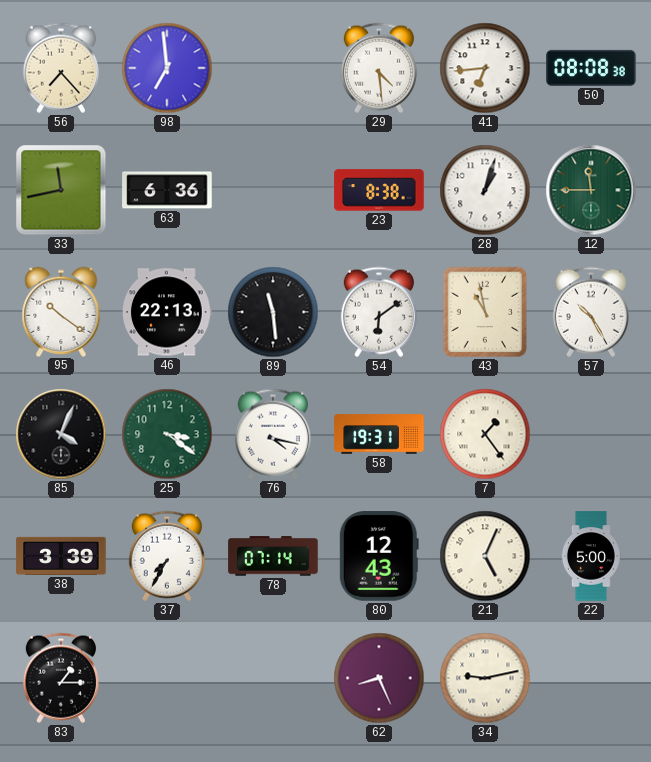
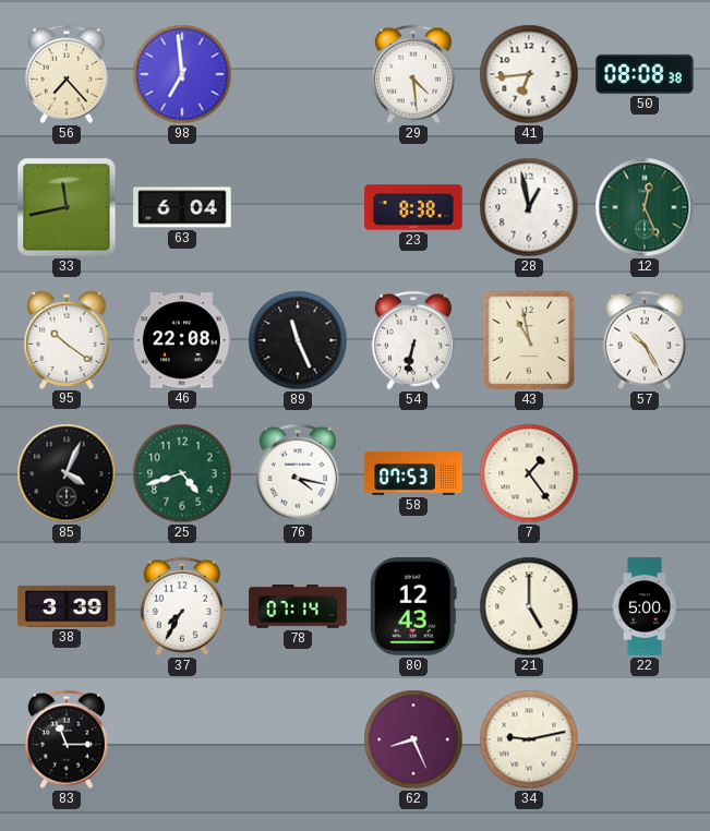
63: 6:36 -> 6:04 (182, 207)
28: 1:03 -> 12:58 (529, 207)
12: 11:45 -> 12:26 (645, 207)
46: 22:13 -> 22:08 (183, 340)
89: 11:29 -> 11:26 (298, 340)
54: 6:09 -> 6:32 (413, 340)
25: 3:21 -> 4:42 (182, 473)
58: 19:31 -> 07:53 (413, 473)
21: 5:04 -> 5:00 (529, 606)
83: 1:15 -> 11:15 (67, 739)
